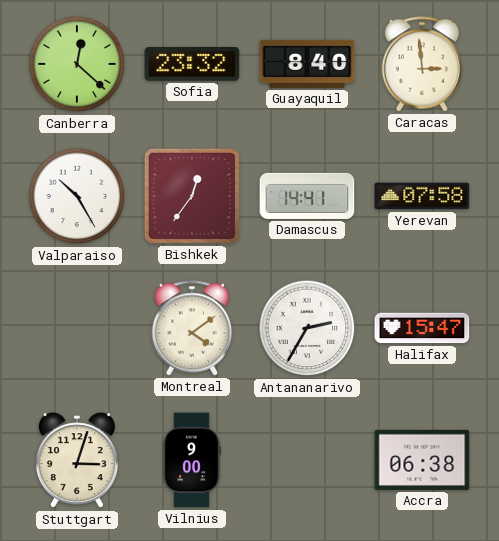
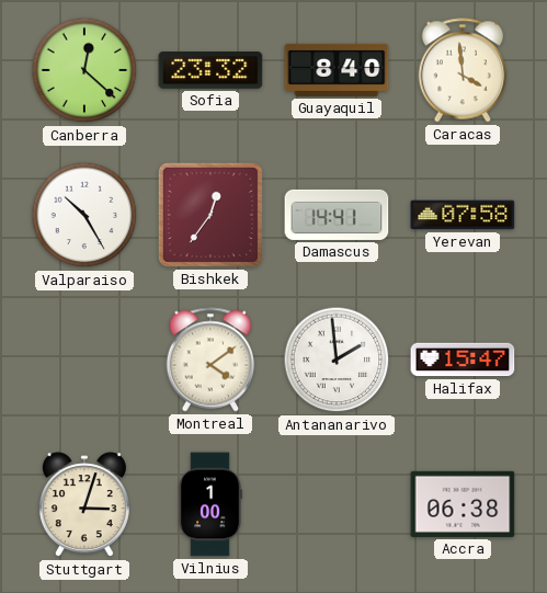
Caracas: 2:59 -> 3:59 (463, 70)
Antananarivo: 2:35 -> 1:59 (337, 360)
Vilnius: 9:00 -> 1:00 (210, 504)
